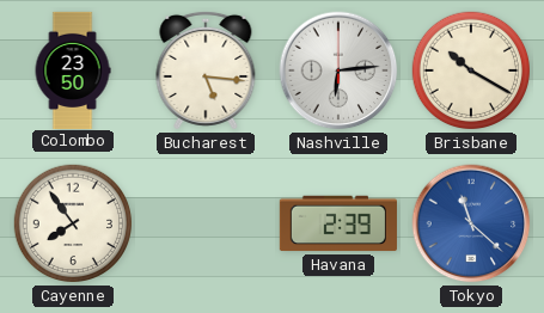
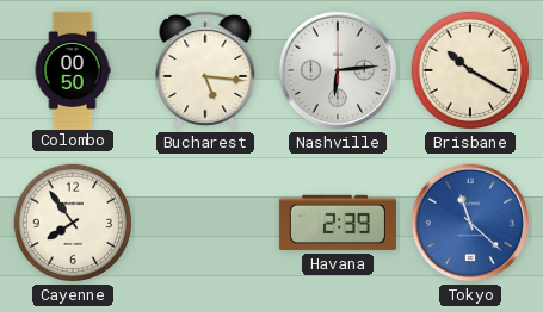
Colombo: 23:50 -> 00:50 (73, 69)
